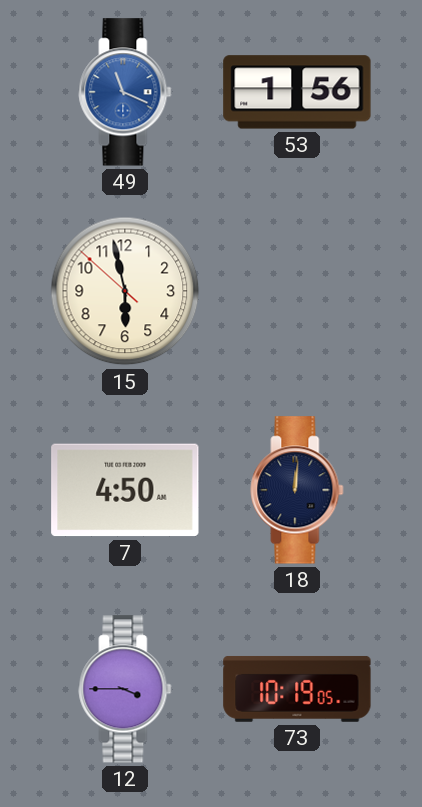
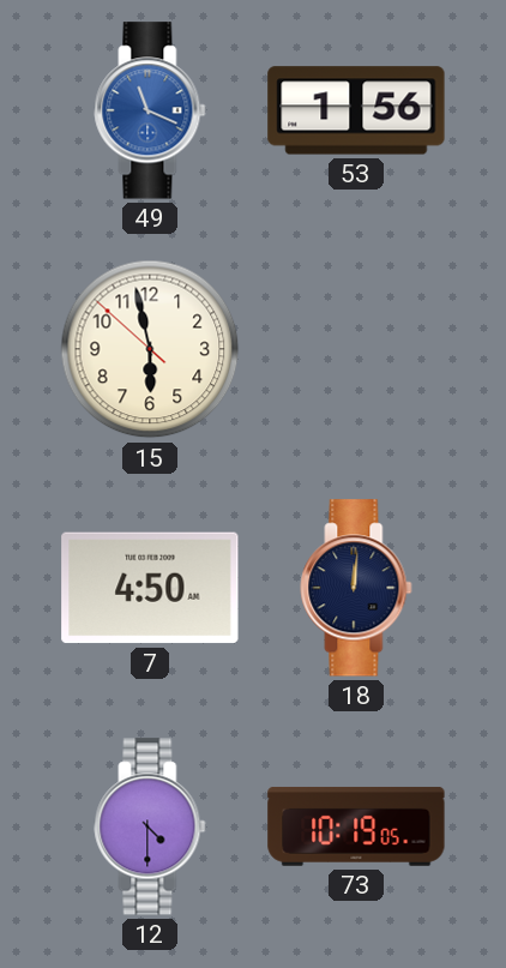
12: 3:45 -> 4:30 (150, 826)
